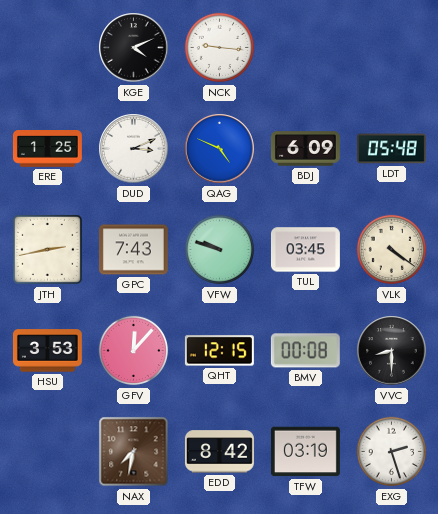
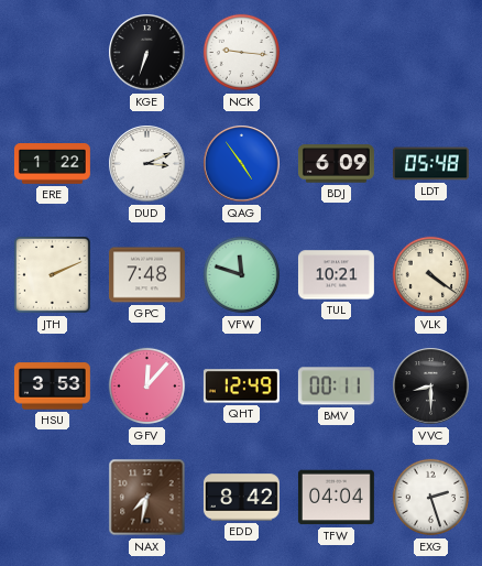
KGE: 4:11 -> 6:33 (147, 53)
ERE: 1:25 -> 1:22 (52, 164)
QAG: 4:49 -> 4:54 (242, 164)
JTH: 2:43 -> 2:11 (52, 274)
GPC: 7:43 -> 7:48 (146, 275)
VFW: 9:48 -> 11:48 (242, 275)
TUL: 03:45 -> 10:21 (336, 275)
QHT: 12:15 -> 12:49 (241, 387)
BMV: 00:08 -> 00:11 (336, 387)
TFW: 03:19 -> 04:04 (336, 498)
